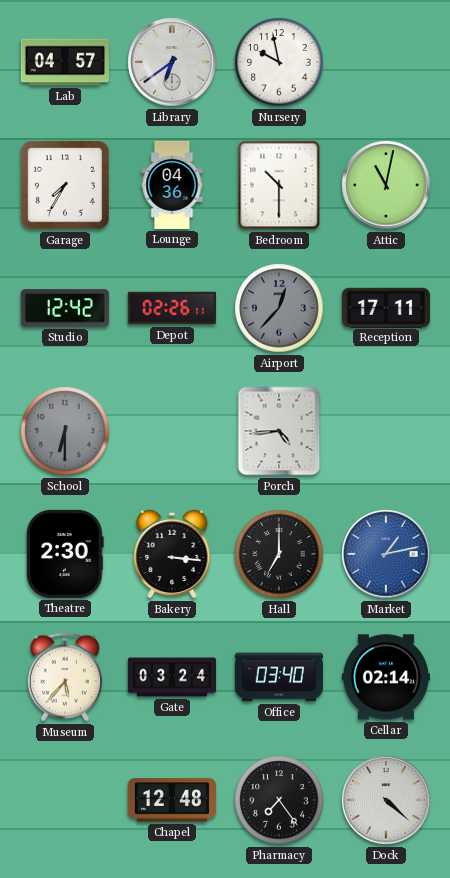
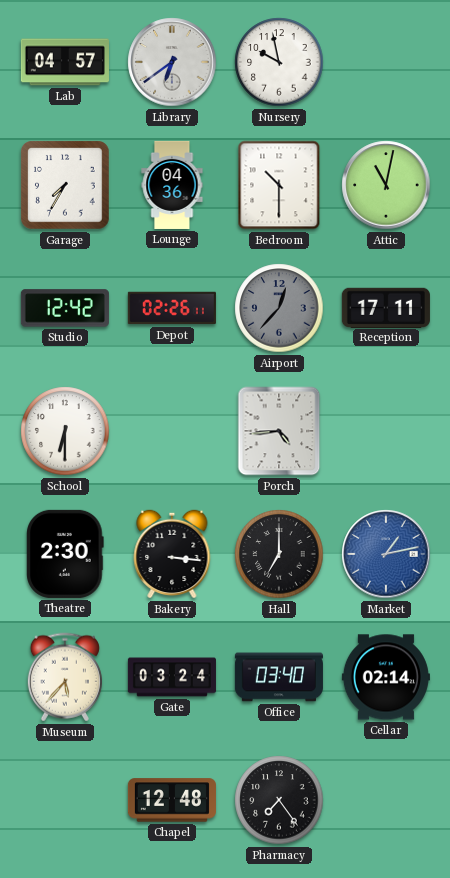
School dial: grey -> white (65, 431)
Dock: 4:22 -> none (386, 800)
